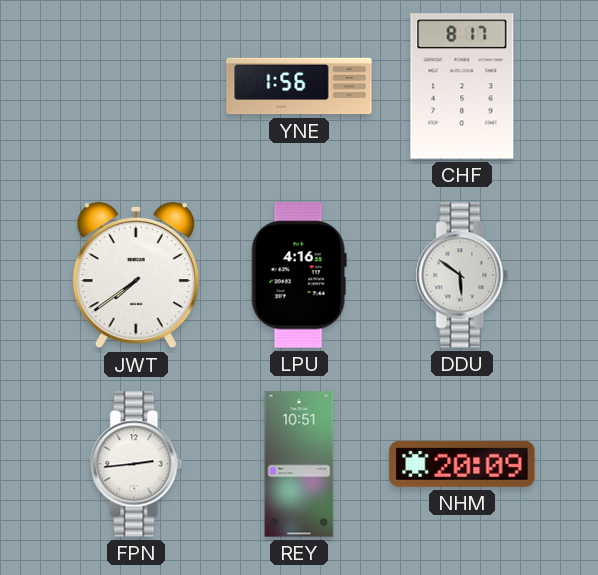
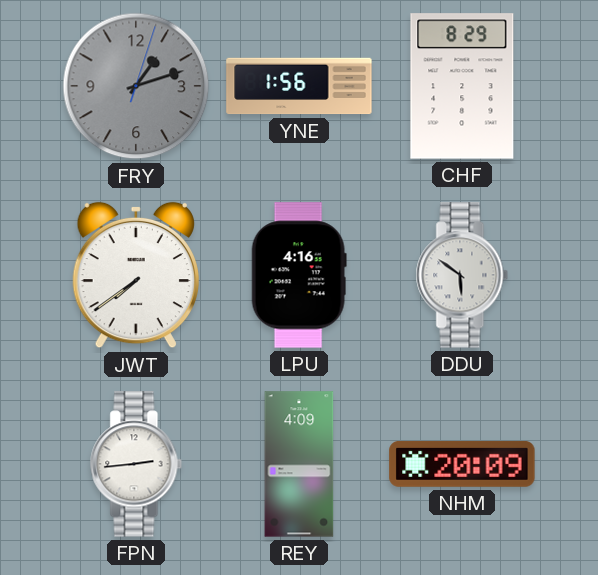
FRY: none -> 1:12 (136, 86)
CHF: 8:17 -> 8:29 (462, 86)
REY: 10:51 -> 4:09 (299, 464)
